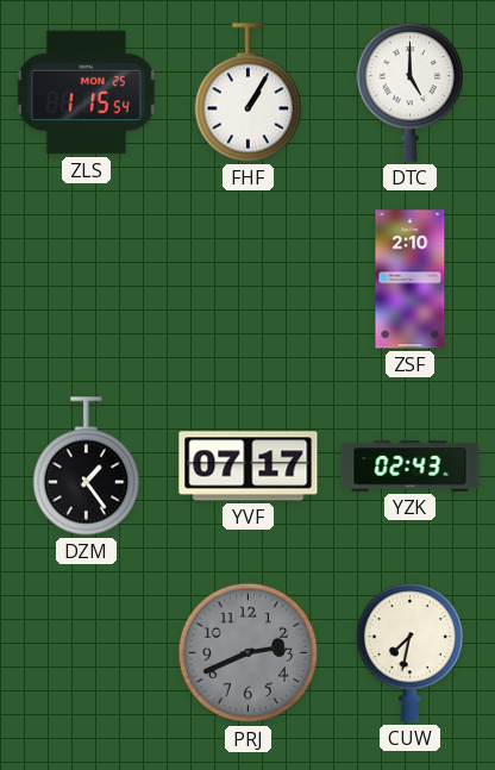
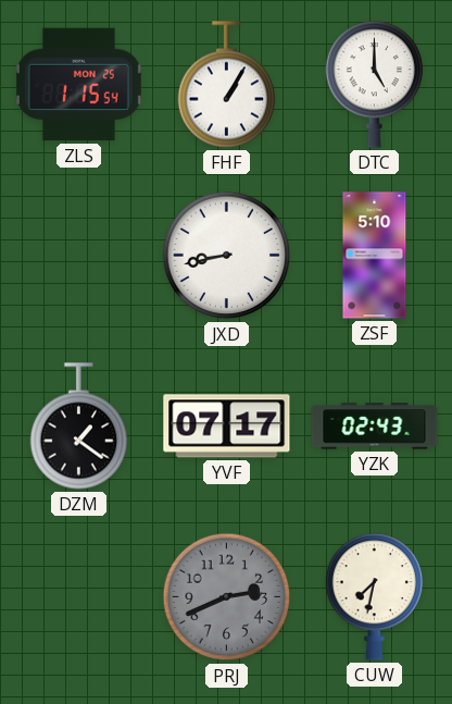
JXD: none -> 8:43 (227, 256)
ZSF: 2:10 -> 5:10 (375, 256)
DZM: 1:24 -> 1:21 (79, 427)
